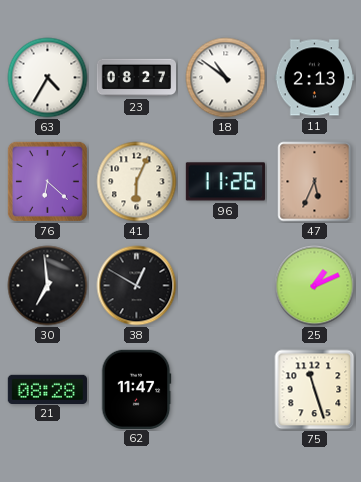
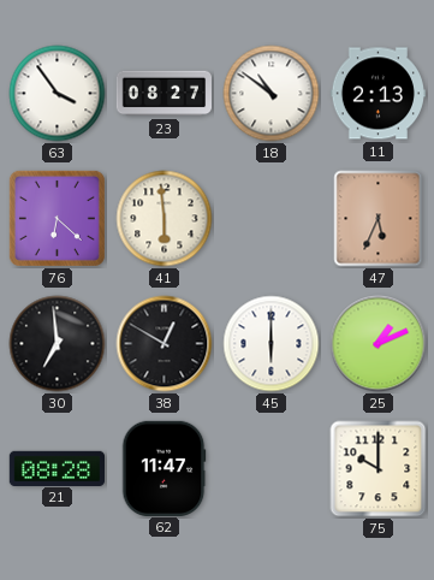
63: 4:35 -> 3:54 (58, 94)
41: 6:04 -> 5:59 (165, 219)
96: 11:26 -> none (225, 182)
45: none -> 6:00 (272, 344)
75: 11:27 -> 10:00 (379, 469)
